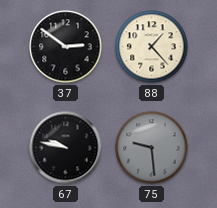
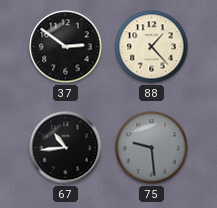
67: 9:47 -> 10:44 (66, 148)
